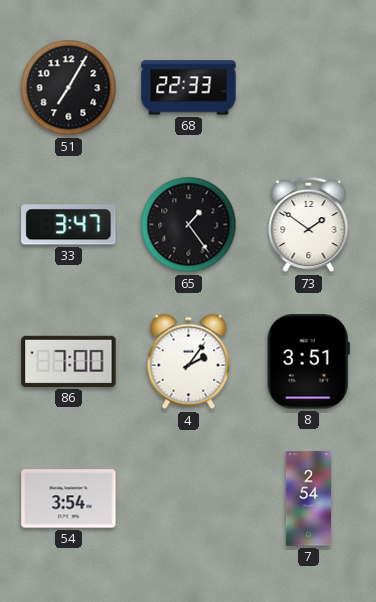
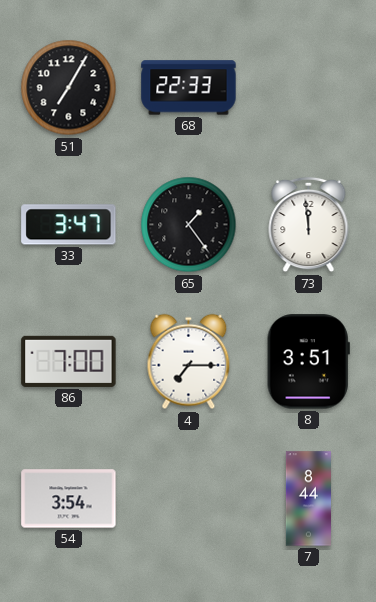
73: 1:51 -> 11:59 (309, 225)
4: 2:06 -> 7:15 (189, 362)
7: 2:54 -> 8:44 (308, 499)
